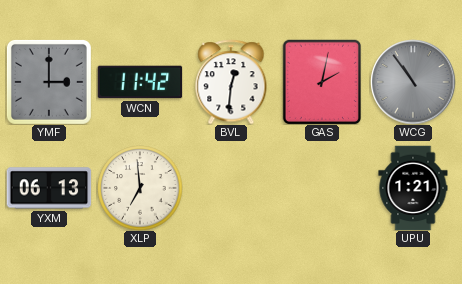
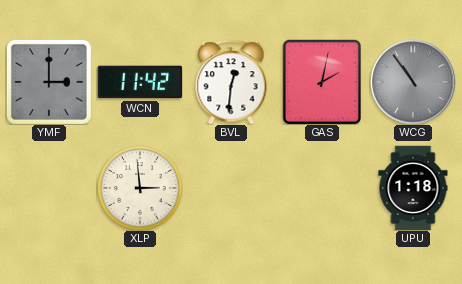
YXM: 06:13 -> none (49, 188)
XLP: 6:59 -> 2:59 (140, 188)
UPU: 1:21 -> 1:18 (413, 188)
